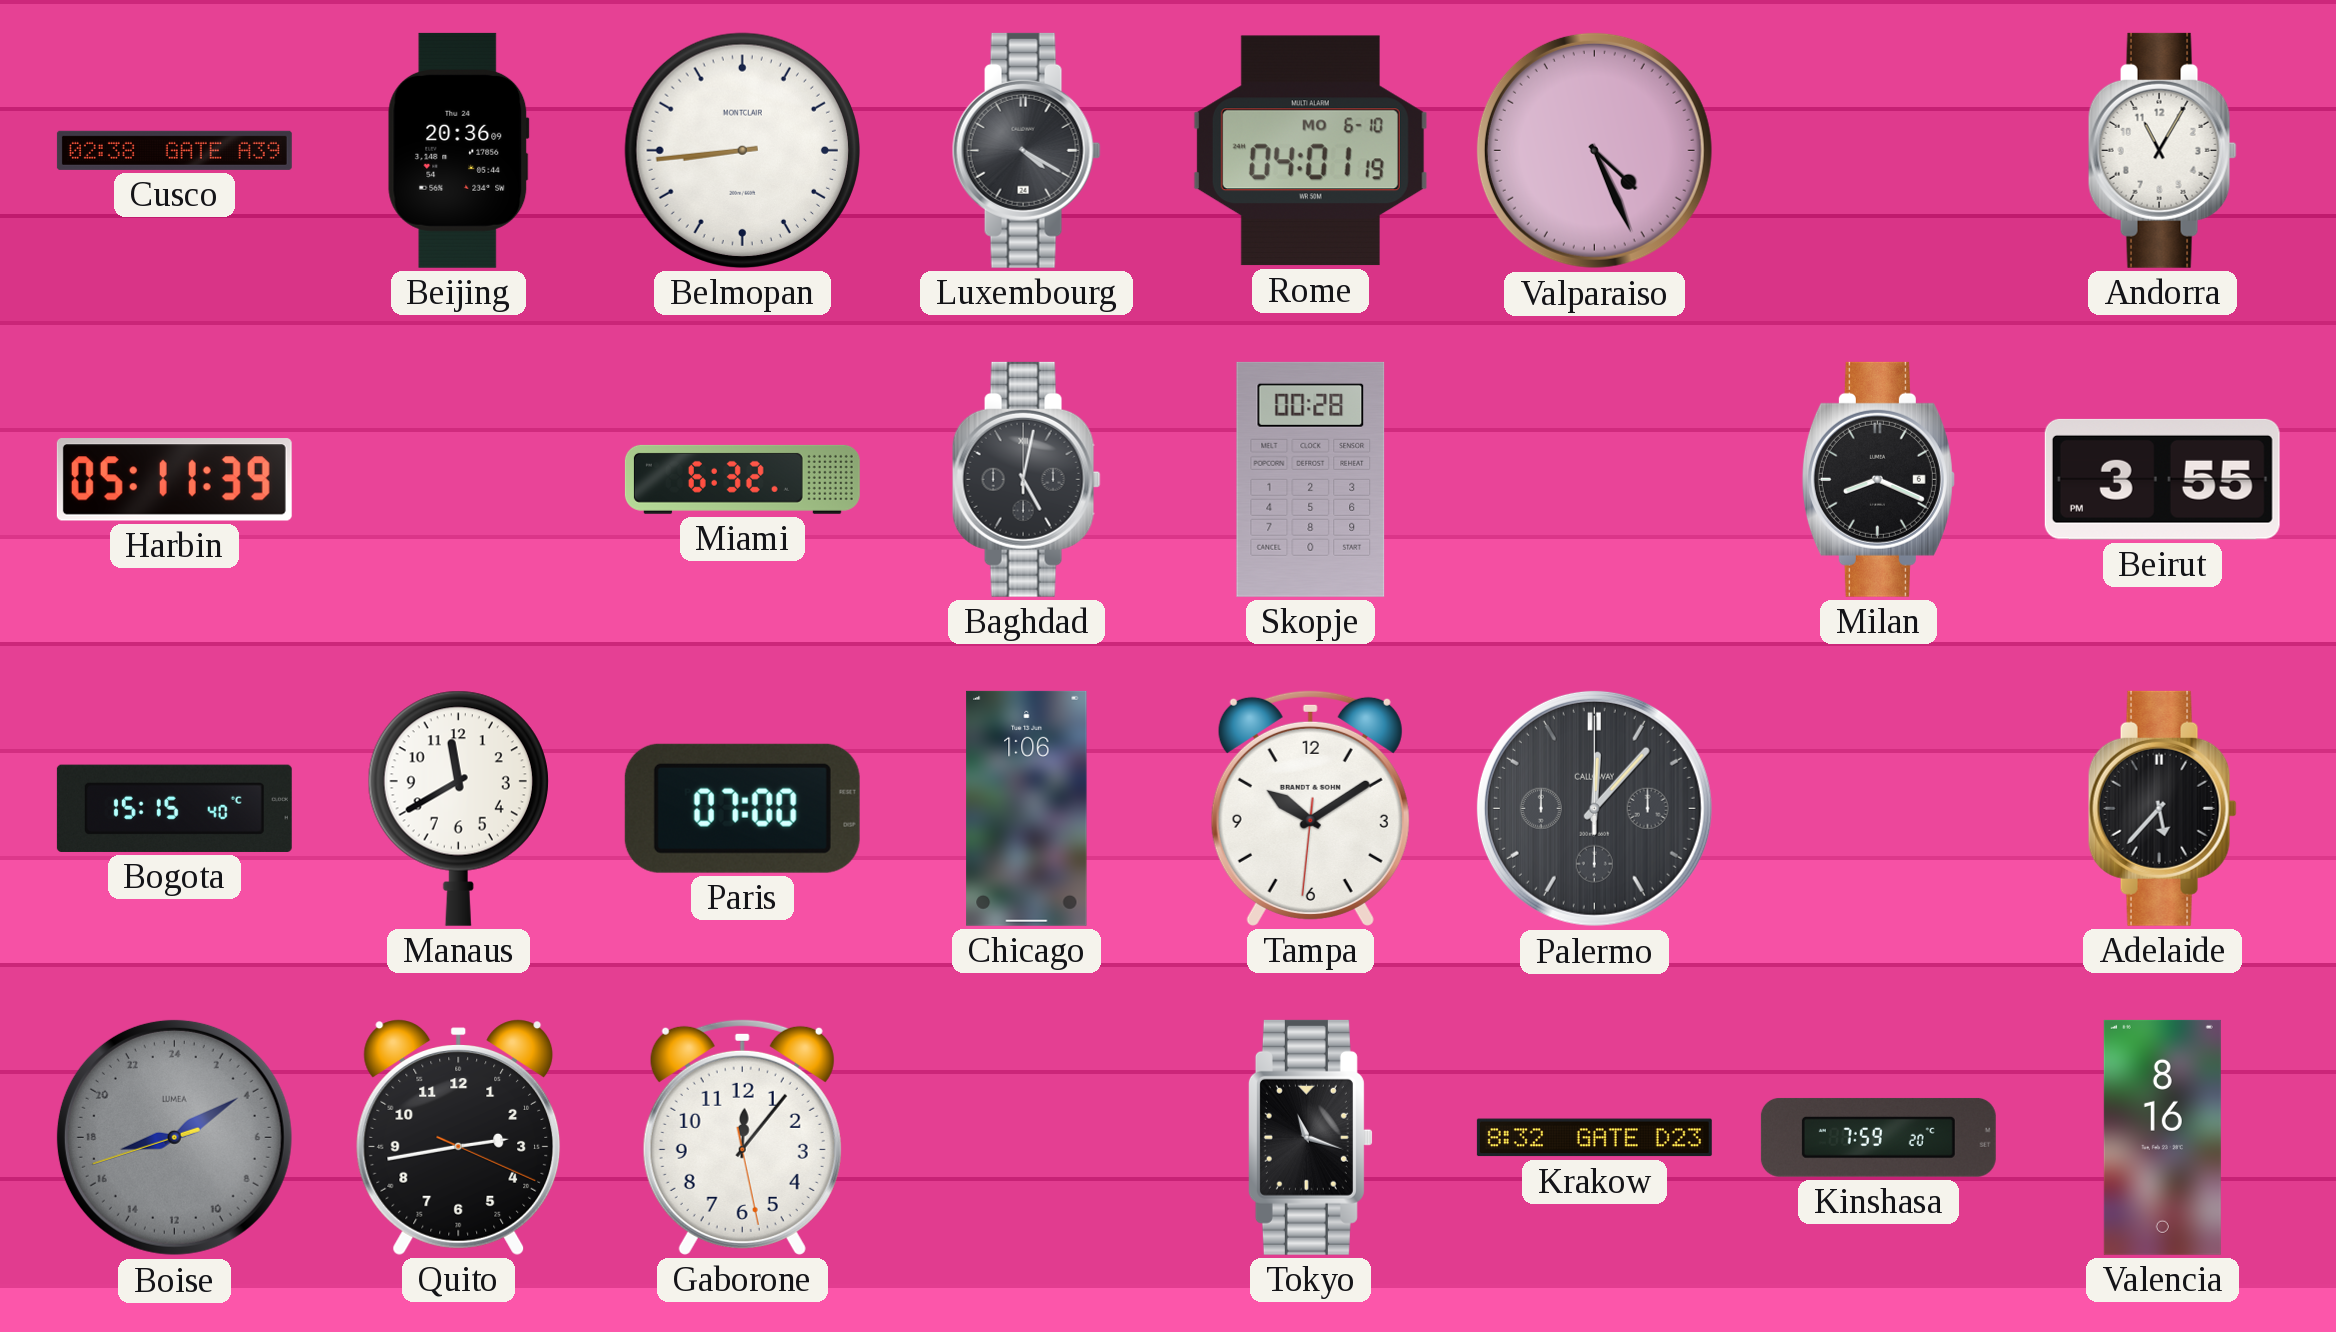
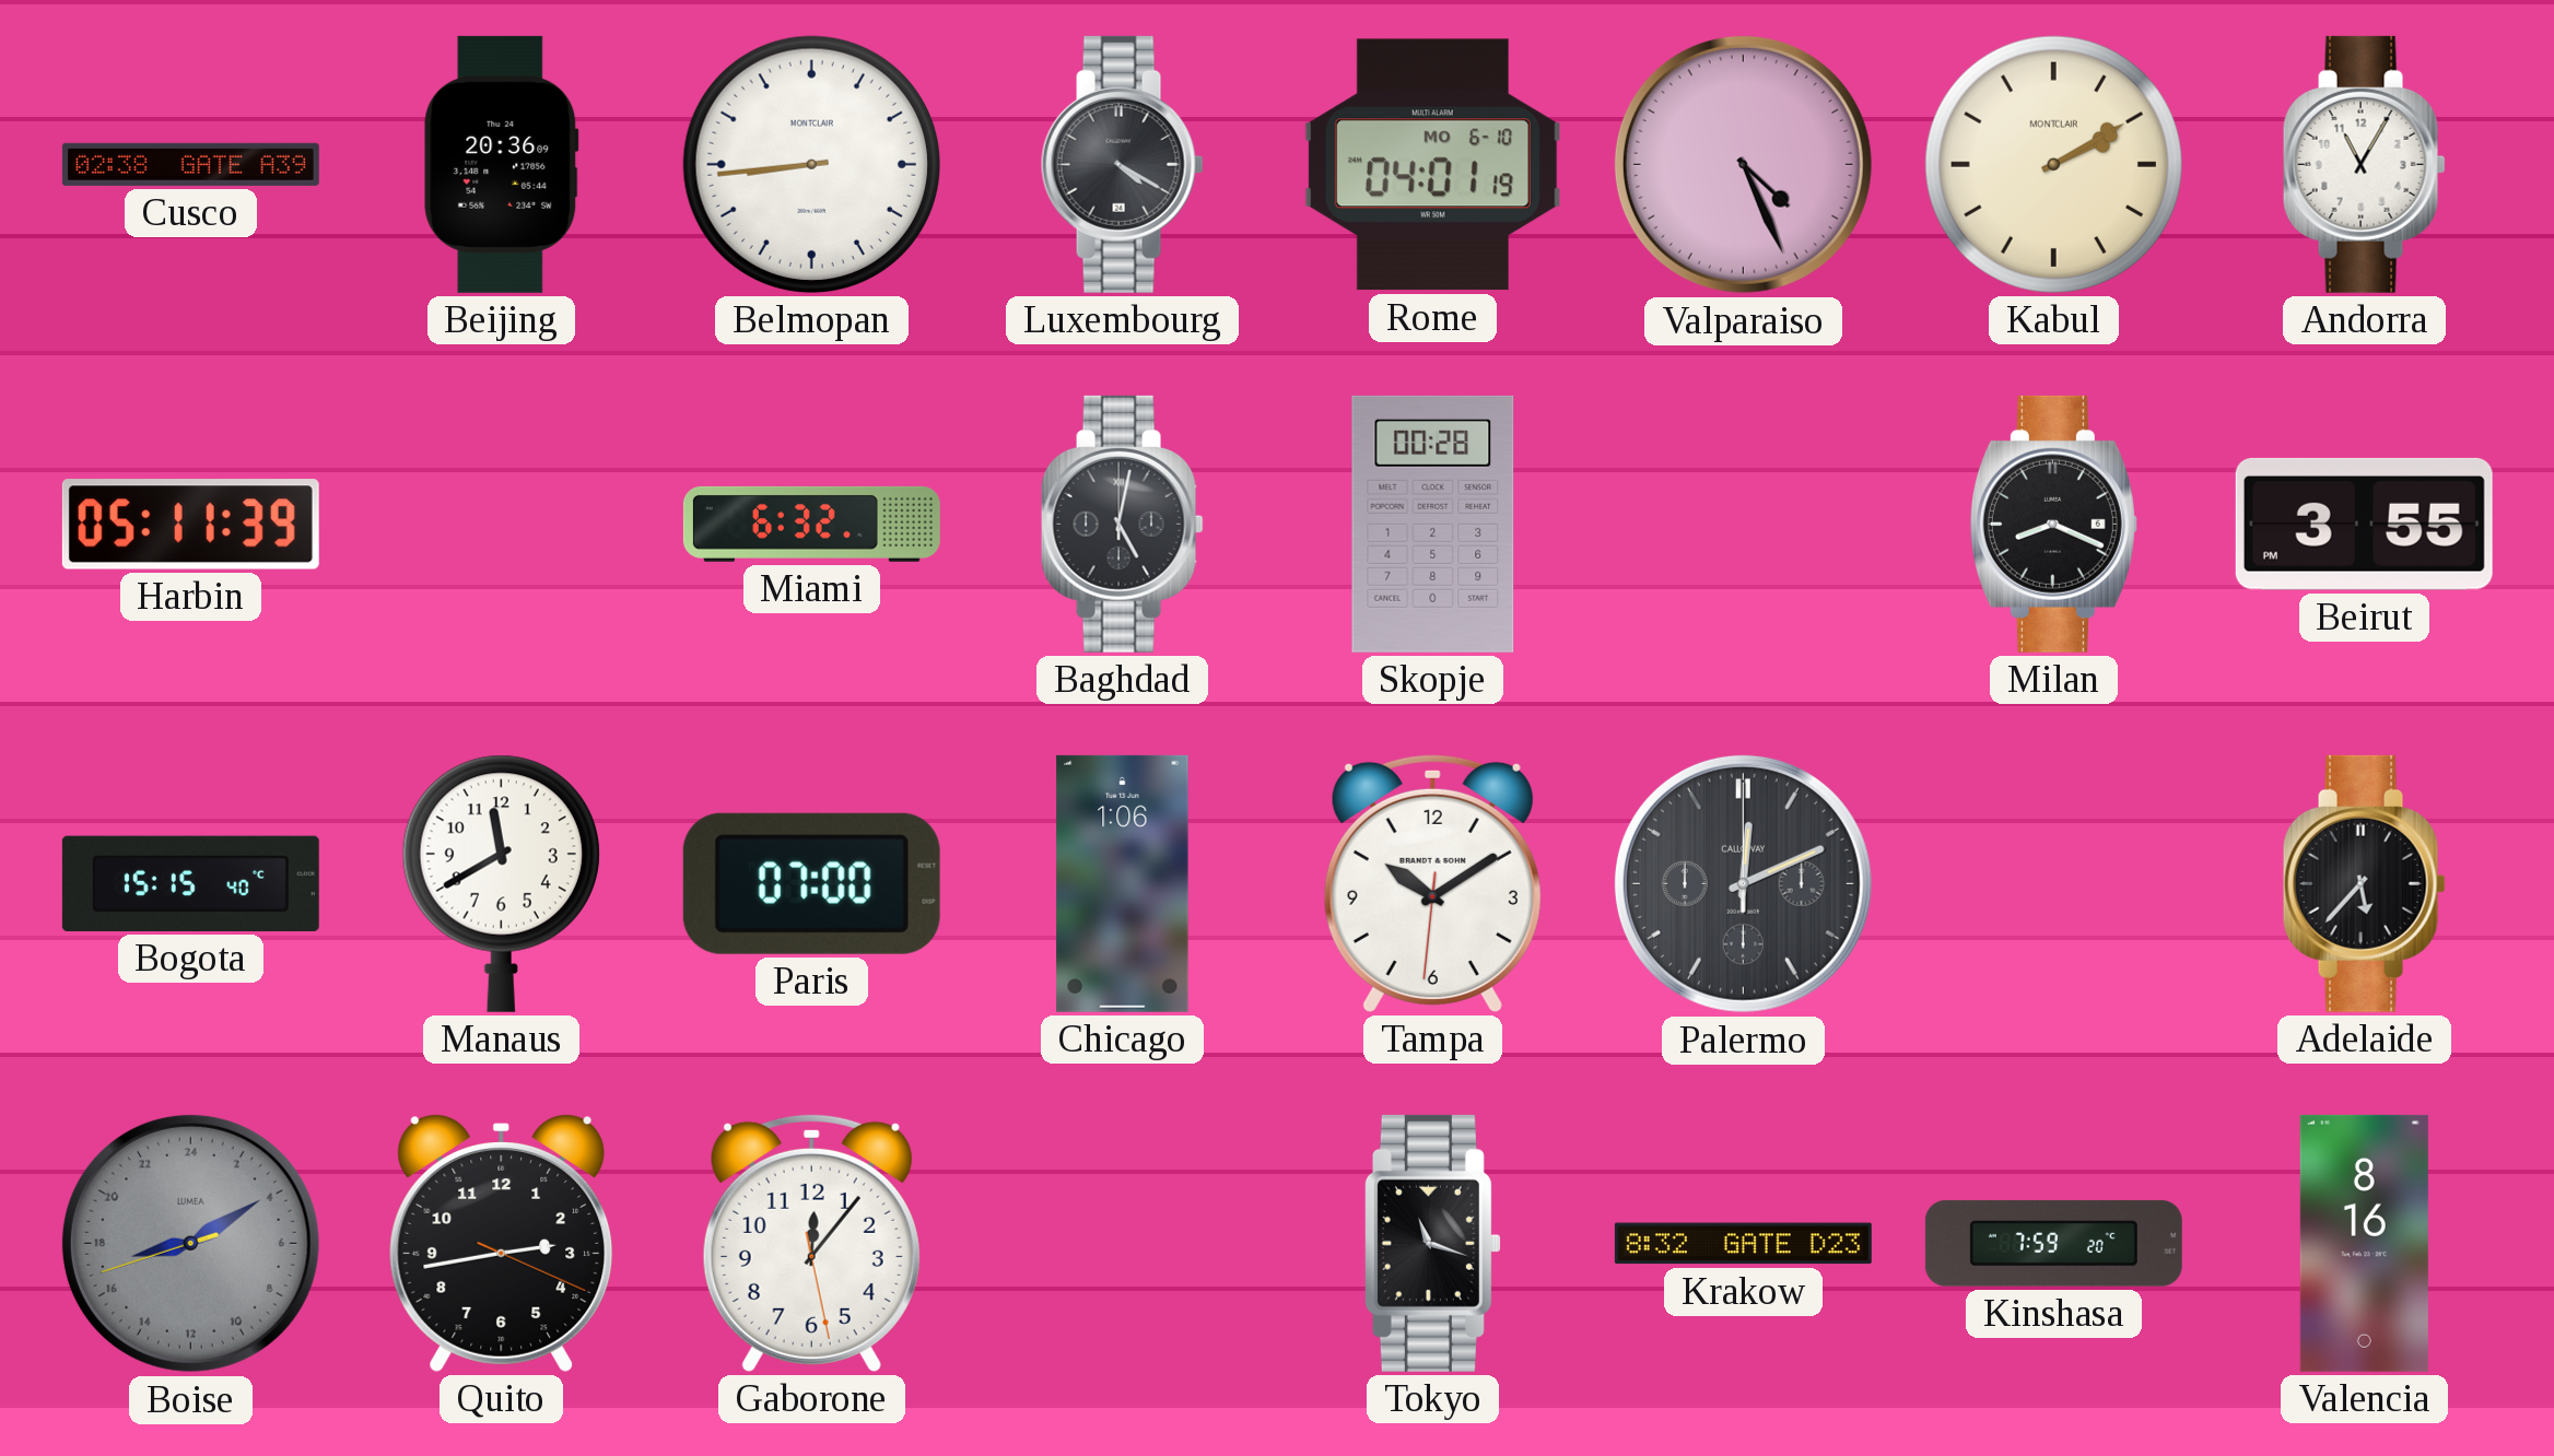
Kabul: none -> 2:10 (2053, 164)
Palermo: 12:07 -> 12:11 (1743, 883)
